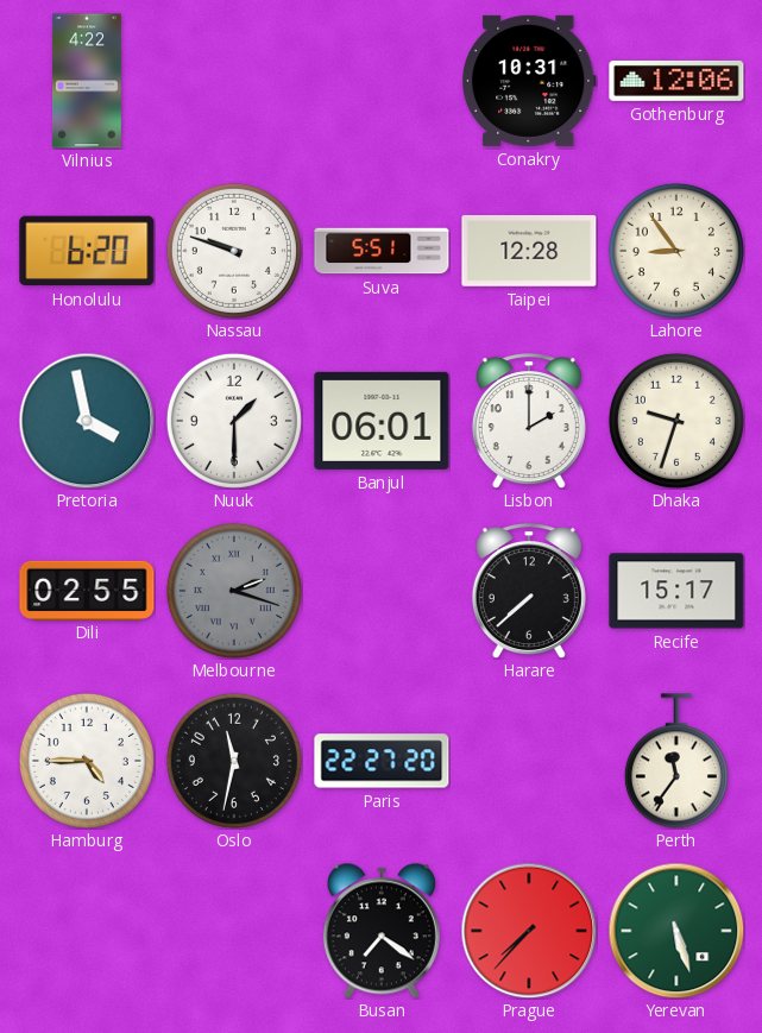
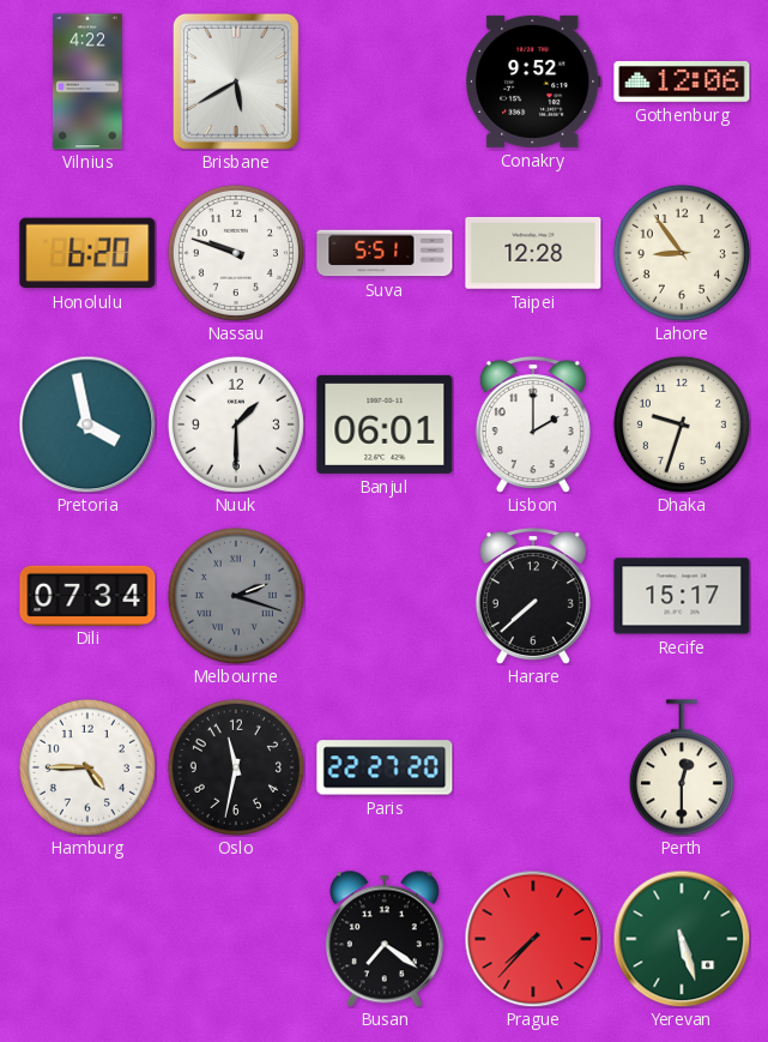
Brisbane: none -> 5:40 (236, 82)
Conakry: 10:31 -> 9:52 (534, 82)
Dili: 02:55 -> 07:34 (87, 595)
Perth: 11:36 -> 12:30 (682, 767)
